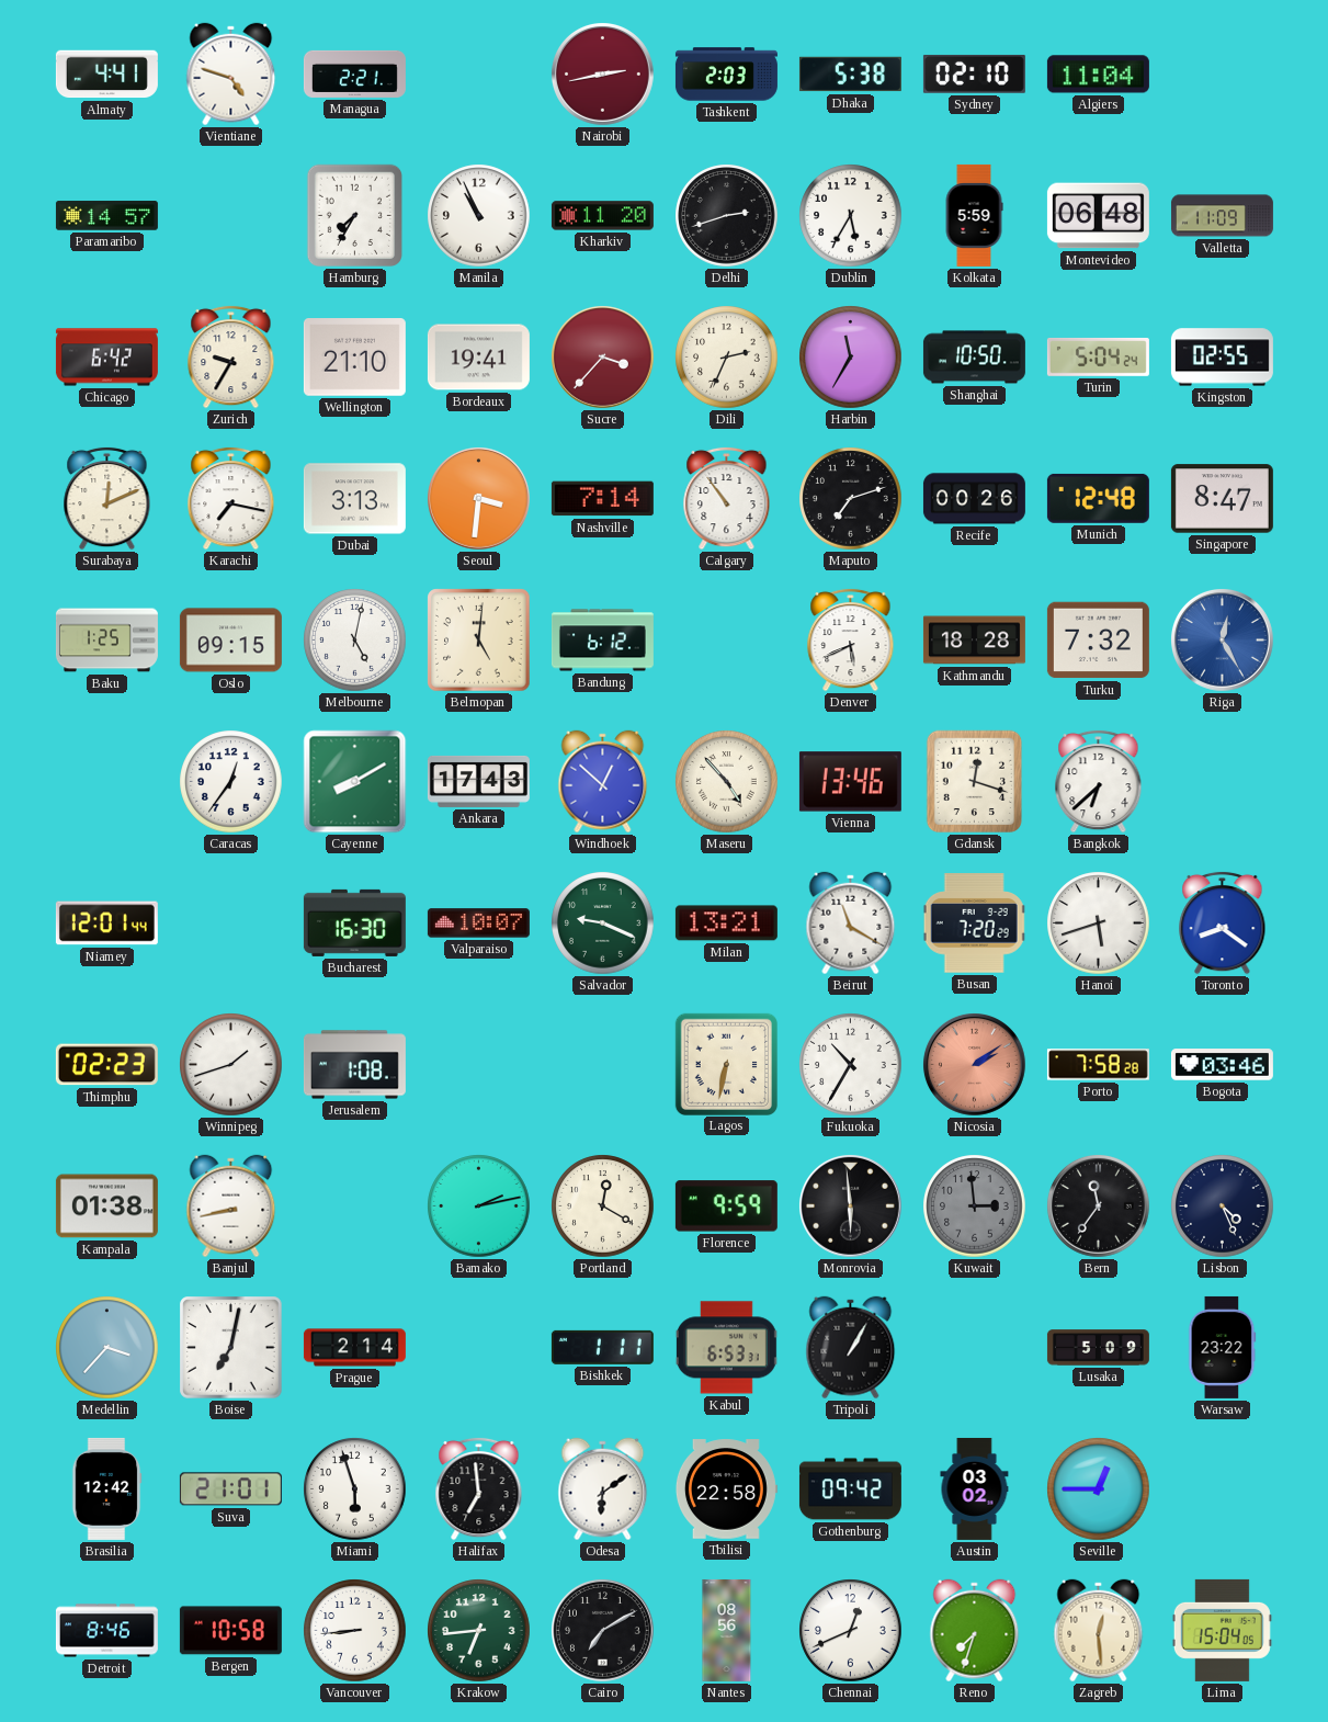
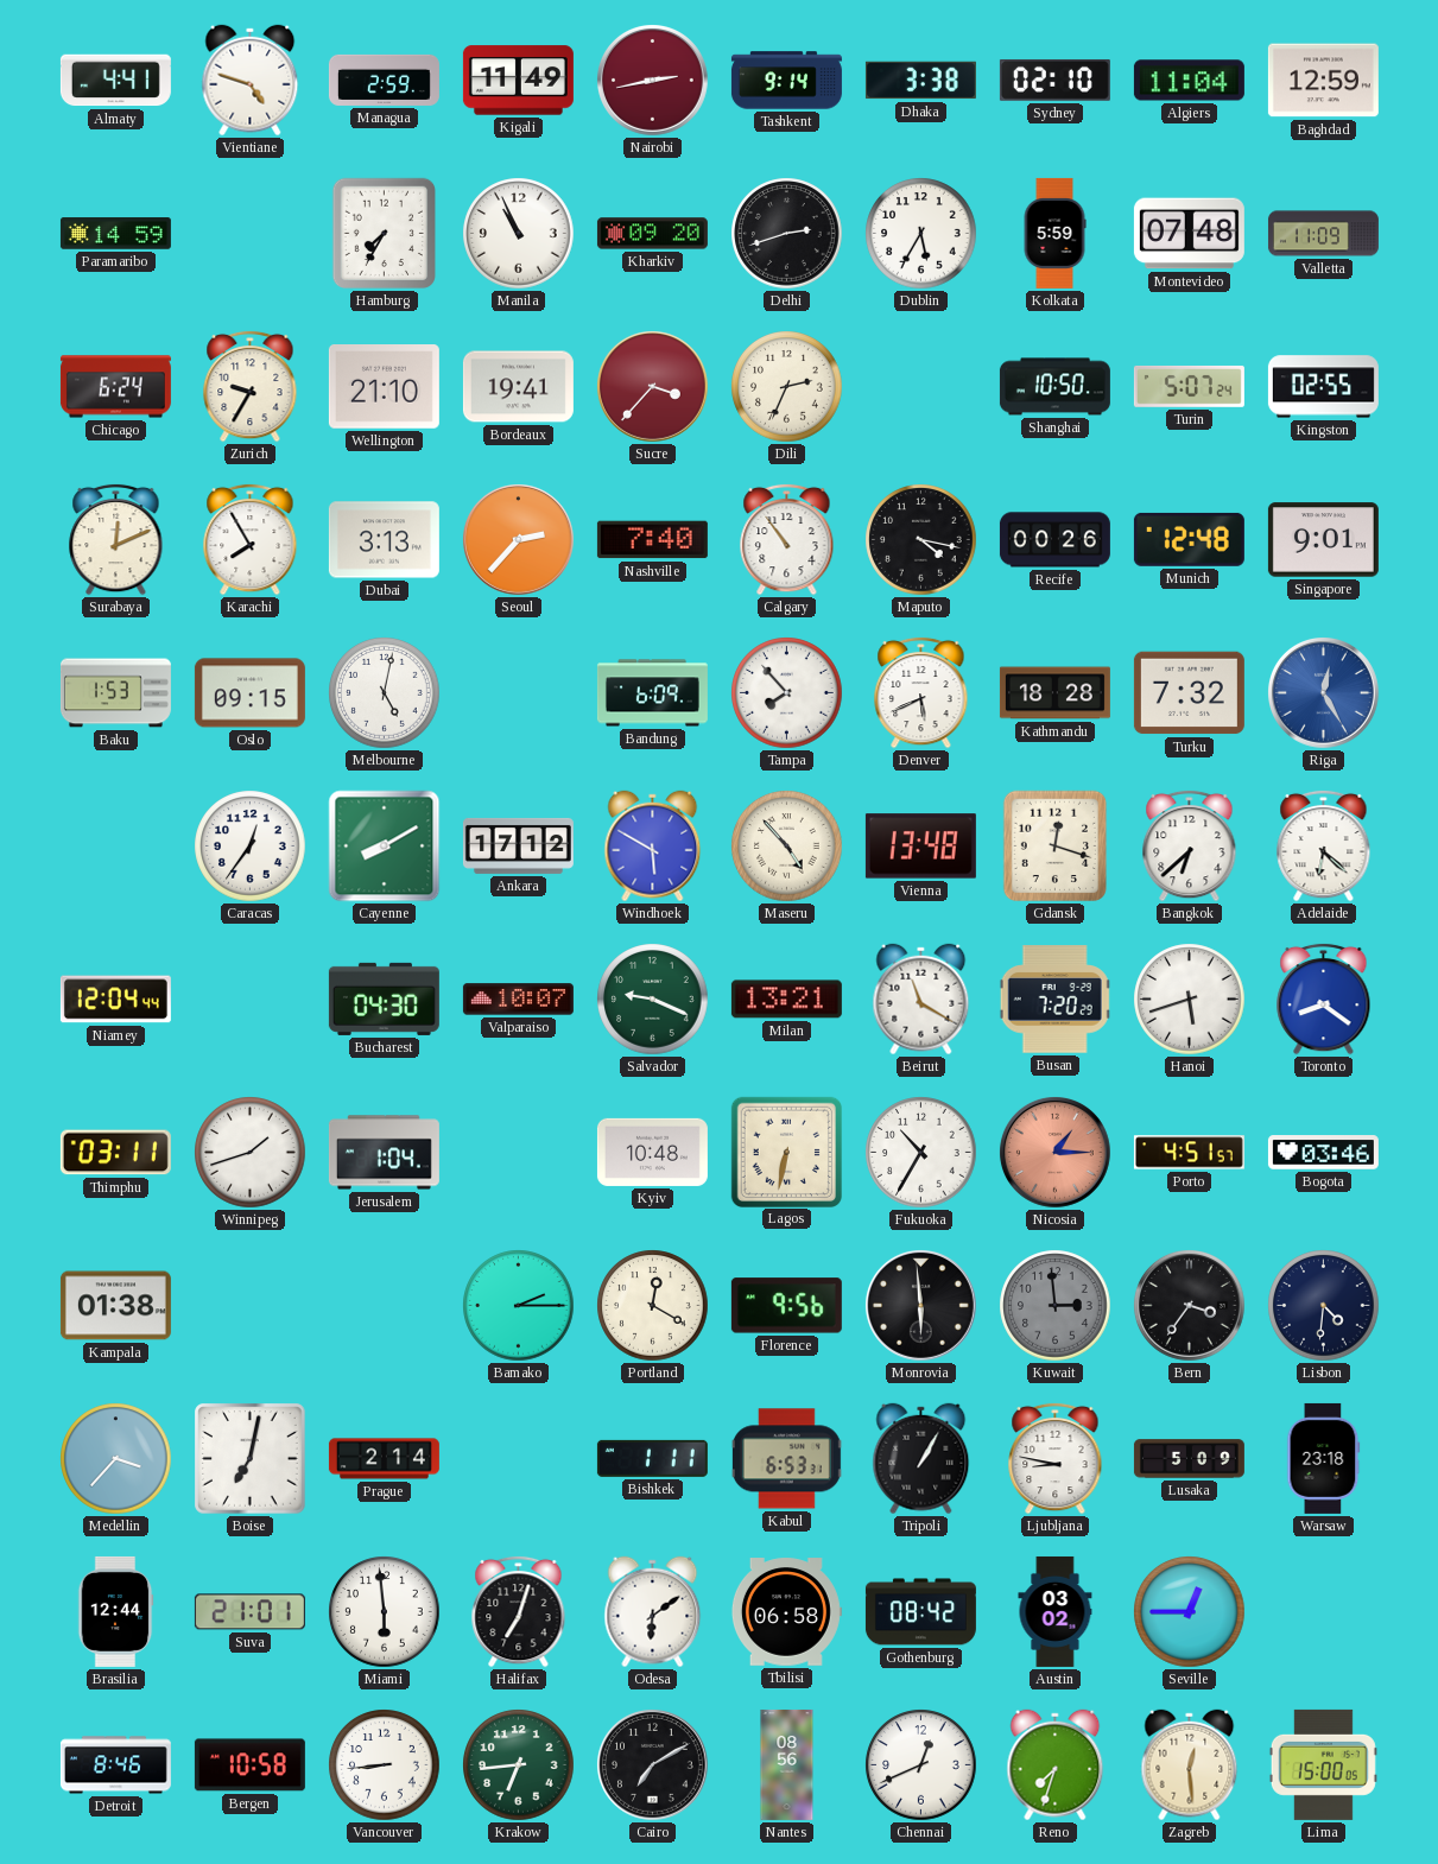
Managua: 2:21 -> 2:59 (384, 80)
Kigali: none -> 11:49 (518, 81)
Tashkent: 2:03 -> 9:14 (786, 81)
Dhaka: 5:38 -> 3:38 (920, 81)
Baghdad: none -> 12:59 (1323, 81)
Paramaribo: 14:57 -> 14:59 (115, 234)
Kharkiv: 11:20 -> 09:20 (652, 234)
Montevideo: 06:48 -> 07:48 (1189, 234)
Chicago: 6:42 -> 6:24 (115, 387)
Harbin: 11:35 -> none (851, 358)
Turin: 5:04 -> 5:07 (1189, 386)
Karachi: 7:17 -> 7:55 (251, 539)
Seoul: 3:31 -> 2:37 (519, 540)
Nashville: 7:14 -> 7:40 (652, 540)
Maputo: 7:12 -> 4:17 (921, 540)
Singapore: 8:47 -> 9:01 (1323, 540)
Baku: 1:25 -> 1:53 (115, 693)
Belmopan: 5:01 -> none (479, 641)
Bandung: 6:12 -> 6:09 (652, 693)
Tampa: none -> 7:53 (787, 693)
Ankara: 17:43 -> 17:12 (518, 845)
Windhoek: 12:52 -> 5:50 (653, 847)
Vienna: 13:46 -> 13:48 (920, 847)
Adelaide: none -> 6:22 (1324, 845)
Niamey: 12:01 -> 12:04 (115, 1000)
Bucharest: 16:30 -> 04:30 (384, 998)
Thimphu: 02:23 -> 03:11 (115, 1153)
Jerusalem: 1:08 -> 1:04 (384, 1153)
Kyiv: none -> 10:48 (652, 1152)
Nicosia: 2:09 -> 1:15 (1056, 1153)
Porto: 7:58 -> 4:51 (1189, 1153)
Banjul: 8:43 -> none (231, 1206)
Bamako: 2:13 -> 2:15 (519, 1306)
Florence: 9:59 -> 9:56 (786, 1306)
Bern: 11:36 -> 3:36 (1190, 1306)
Lisbon: 4:26 -> 4:31 (1324, 1306)
Ljubljana: none -> 8:47 (1056, 1458)
Warsaw: 23:22 -> 23:18 (1324, 1458)
Brasilia: 12:42 -> 12:44 (115, 1611)
Miami: 5:57 -> 5:59 (385, 1612)
Halifax: 6:59 -> 7:03 (519, 1611)
Tbilisi: 22:58 -> 06:58 (786, 1612)
Gothenburg: 09:42 -> 08:42 (920, 1612)
Lima: 15:04 -> 15:00 (1323, 1764)
